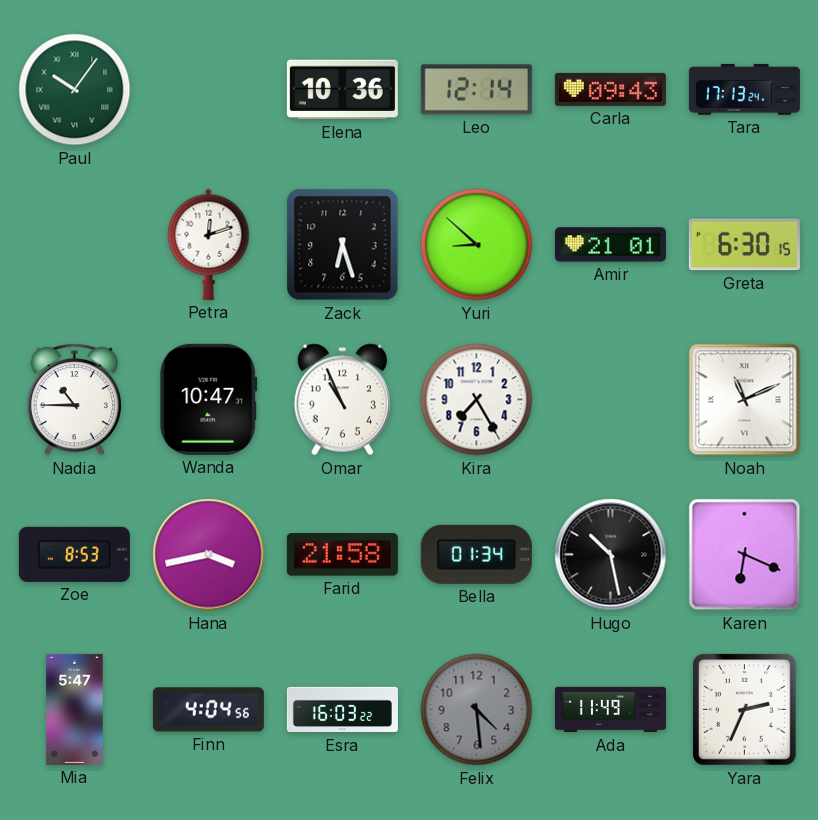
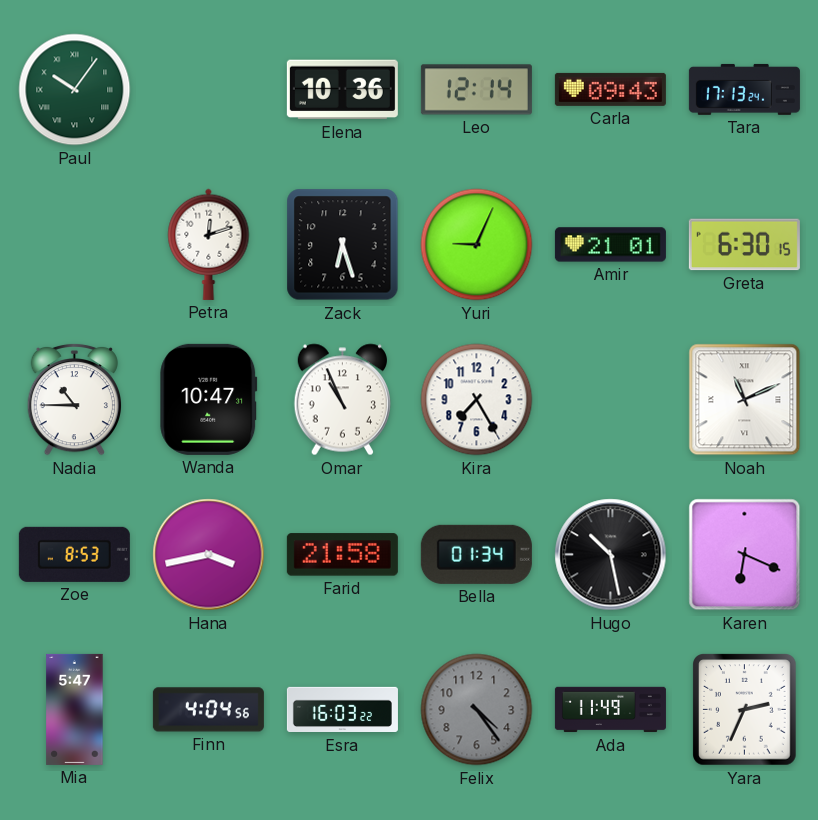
Yuri: 8:52 -> 9:04 (477, 245)
Felix: 4:29 -> 4:24 (477, 710)
